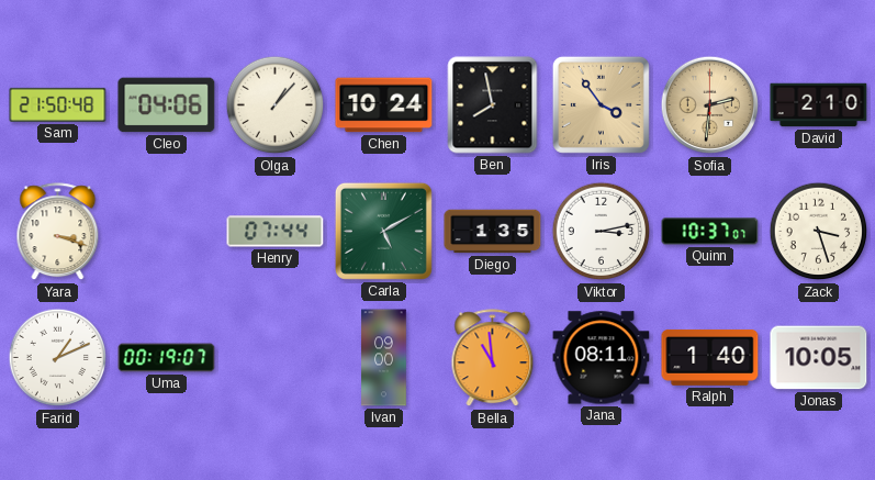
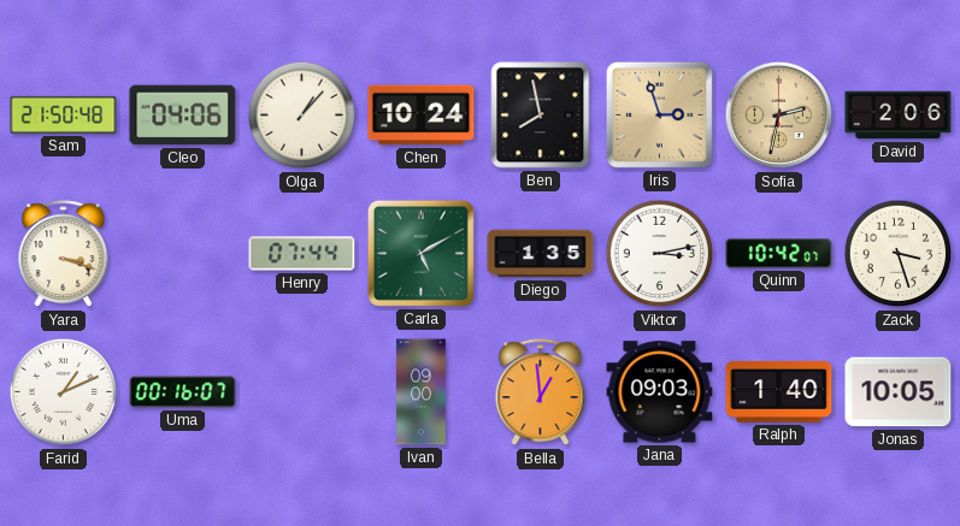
Iris: 3:54 -> 2:57 (659, 114)
Sofia: 2:31 -> 2:32 (779, 116)
David: 2:10 -> 2:06 (899, 116)
Quinn: 10:37 -> 10:42 (779, 254)
Uma: 00:19 -> 00:16 (183, 392)
Bella: 10:59 -> 12:59 (541, 392)
Jana: 08:11 -> 09:03 (660, 392)
